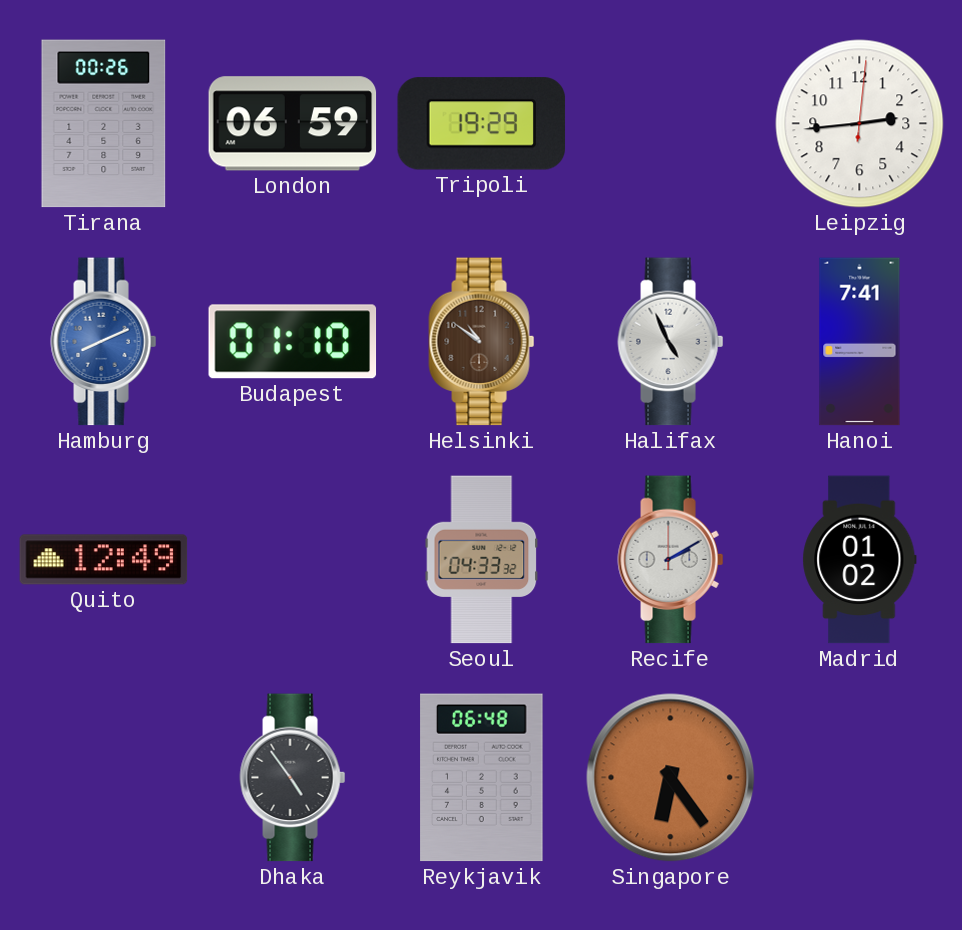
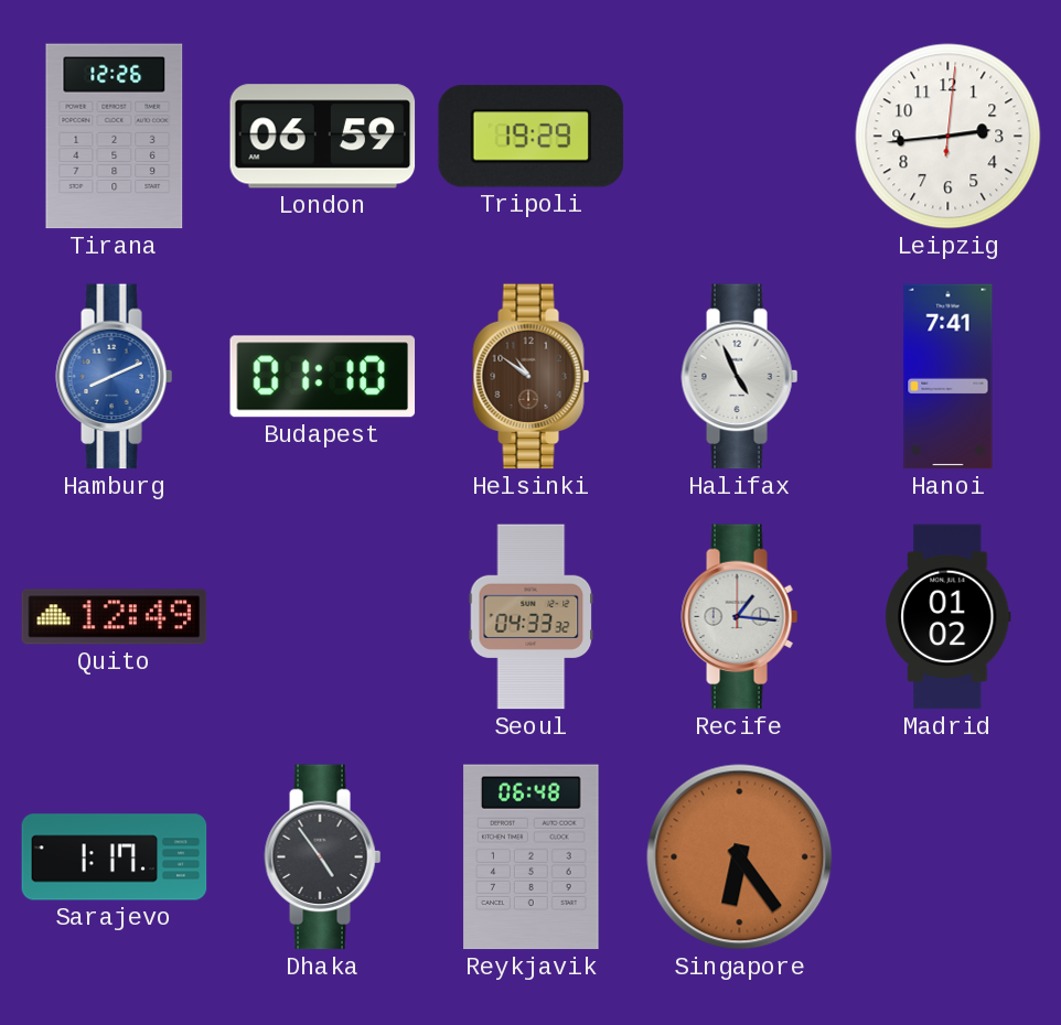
Tirana: 00:26 -> 12:26 (115, 137)
Recife: 2:10 -> 1:16 (740, 617)
Sarajevo: none -> 1:17 (115, 857)
